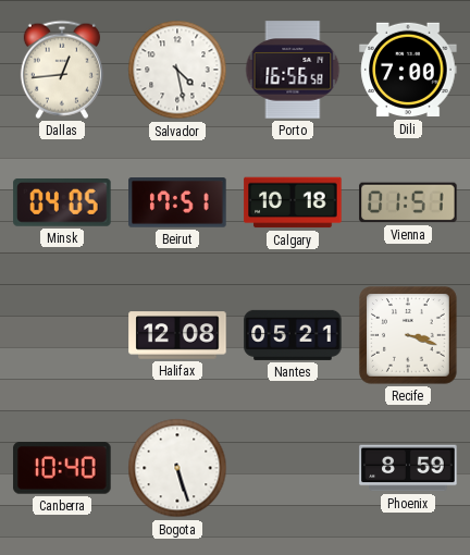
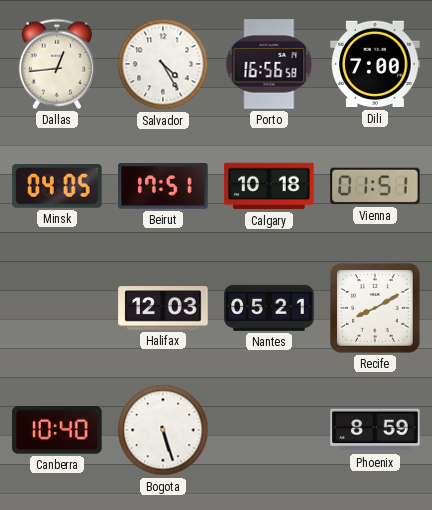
Salvador: 4:28 -> 4:25 (163, 64)
Halifax: 12:08 -> 12:03 (163, 308)
Recife: 3:18 -> 8:10 (375, 308)
